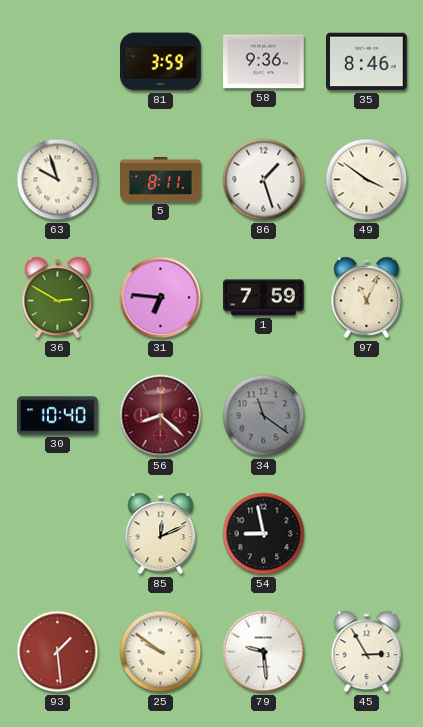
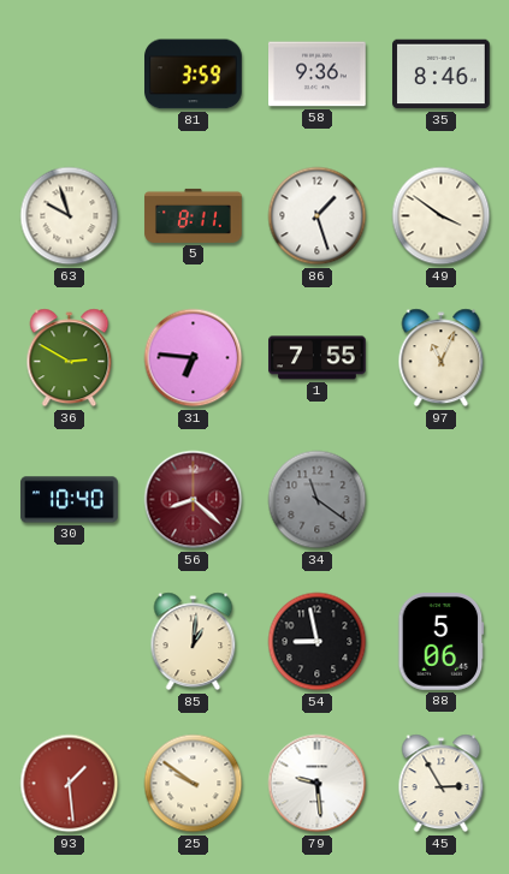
1: 7:59 -> 7:55 (318, 358)
85: 12:11 -> 1:01 (194, 642)
88: none -> 5:06 (442, 642)
